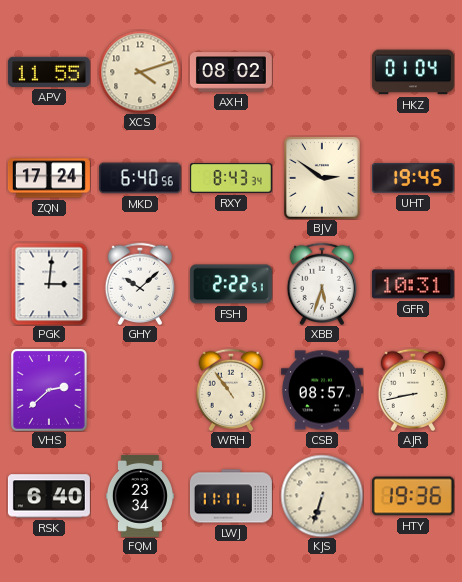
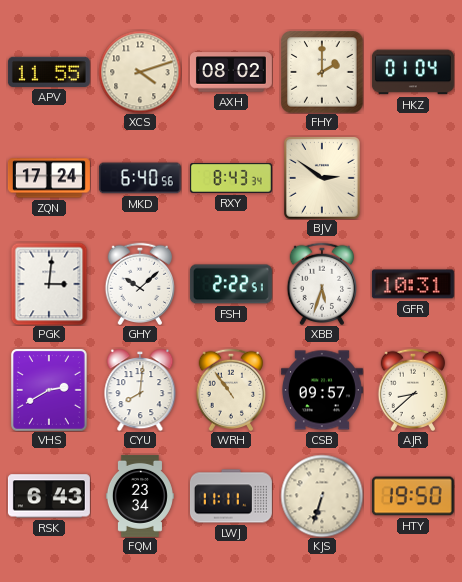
FHY: none -> 2:00 (322, 72)
UHT: 19:45 -> none (413, 178)
VHS: 2:38 -> 2:40 (49, 390)
CYU: none -> 8:01 (140, 390)
CSB: 08:57 -> 09:57 (322, 390)
AJR: 8:43 -> 8:38 (413, 389)
RSK: 6:40 -> 6:43 (49, 496)
HTY: 19:36 -> 19:50 (413, 496)
